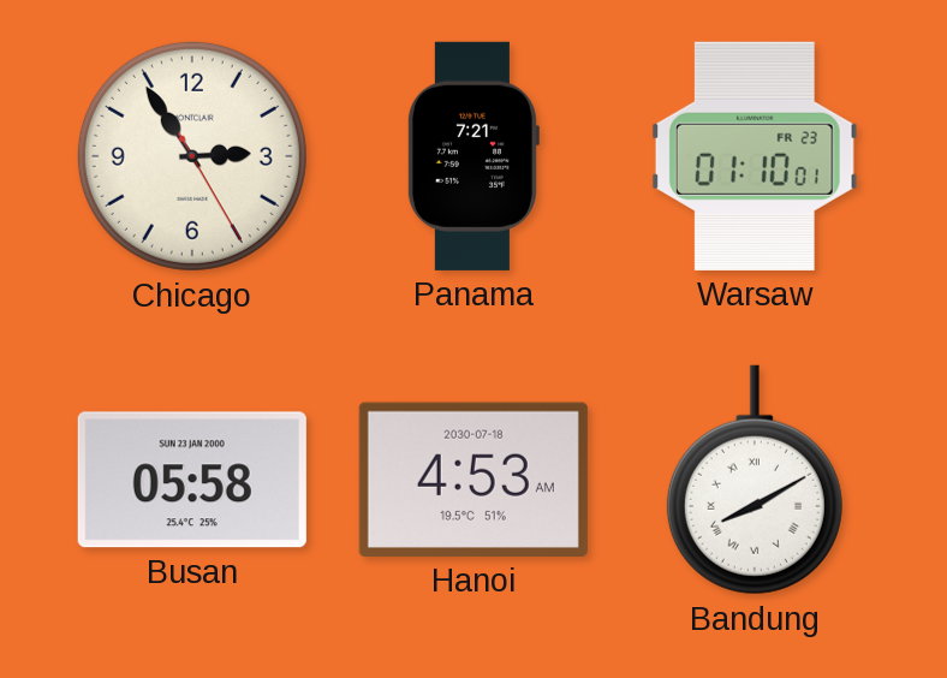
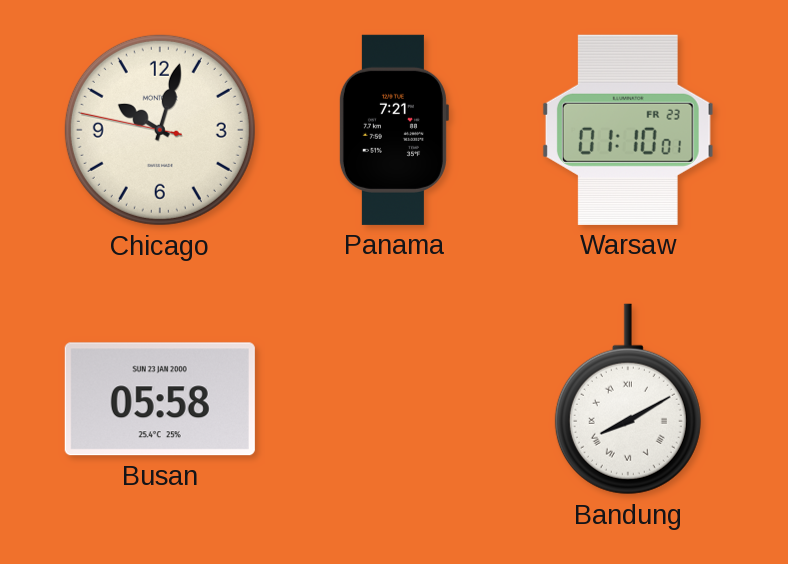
Chicago: 2:54 -> 10:02 (160, 130)
Hanoi: 4:53 -> none (473, 480)
